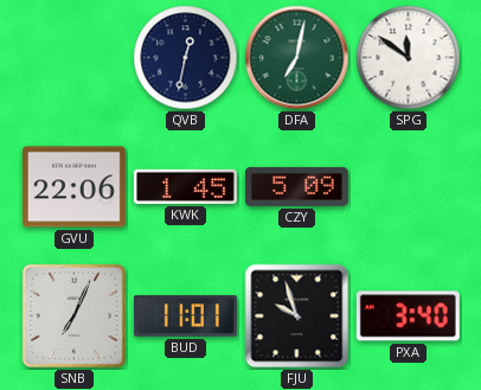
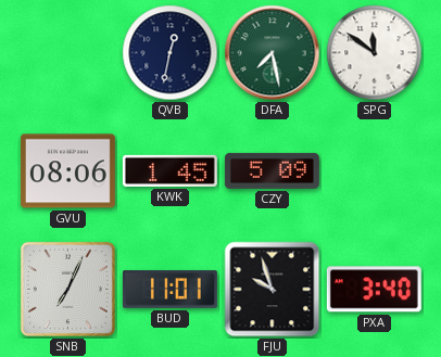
DFA: 7:02 -> 7:28 (273, 53)
GVU: 22:06 -> 08:06 (67, 171)
